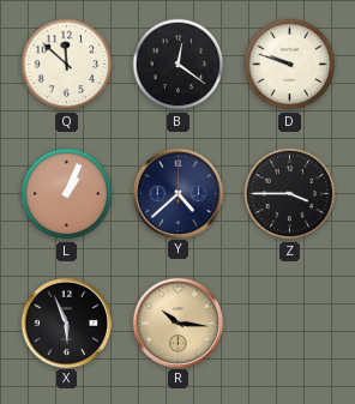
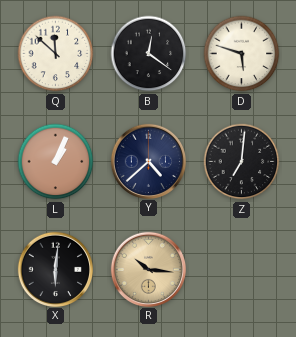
D: 9:48 -> 5:48 (242, 54)
Z: 3:45 -> 7:01 (242, 162)
X: 5:56 -> 6:01 (55, 269)
